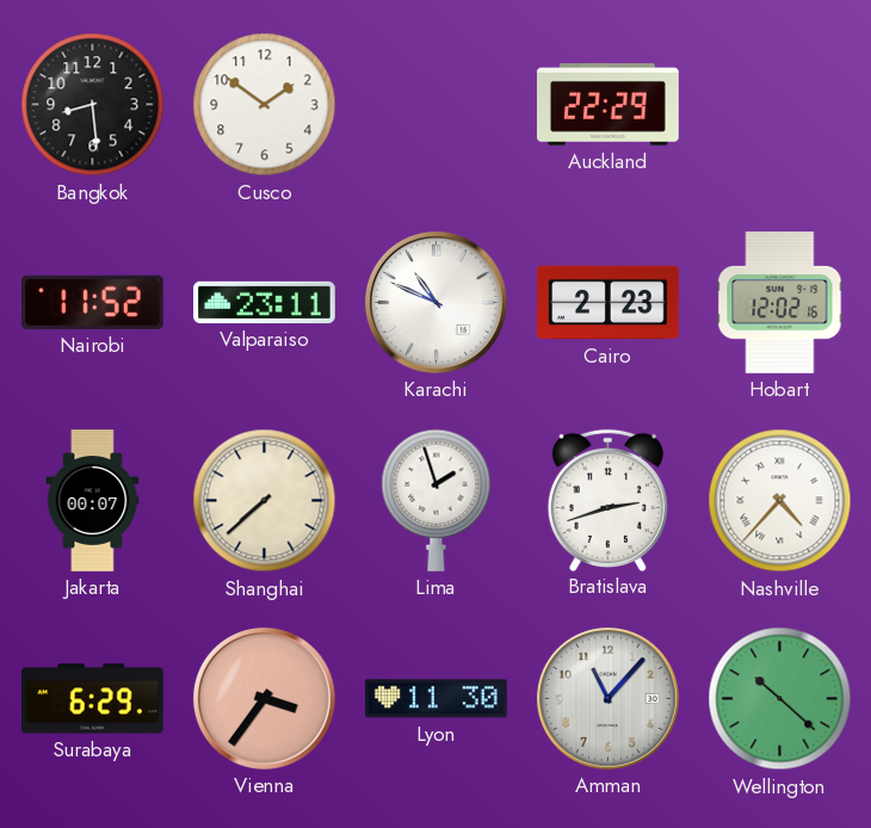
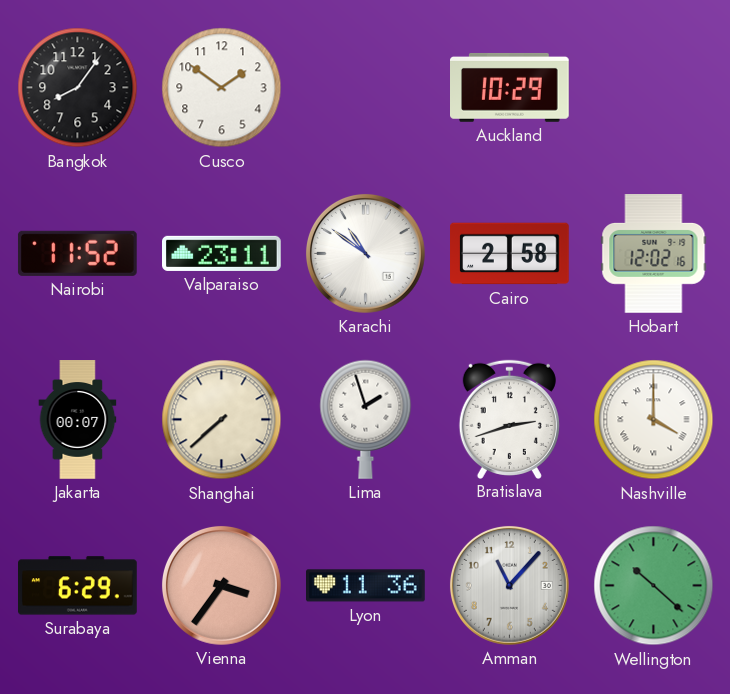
Bangkok: 8:29 -> 8:06 (78, 88)
Auckland: 22:29 -> 10:29 (510, 87)
Karachi: 10:49 -> 10:51 (365, 253)
Cairo: 2:23 -> 2:58 (510, 254)
Nashville: 4:37 -> 4:00 (654, 420)
Lyon: 11:30 -> 11:36 (366, 586)
